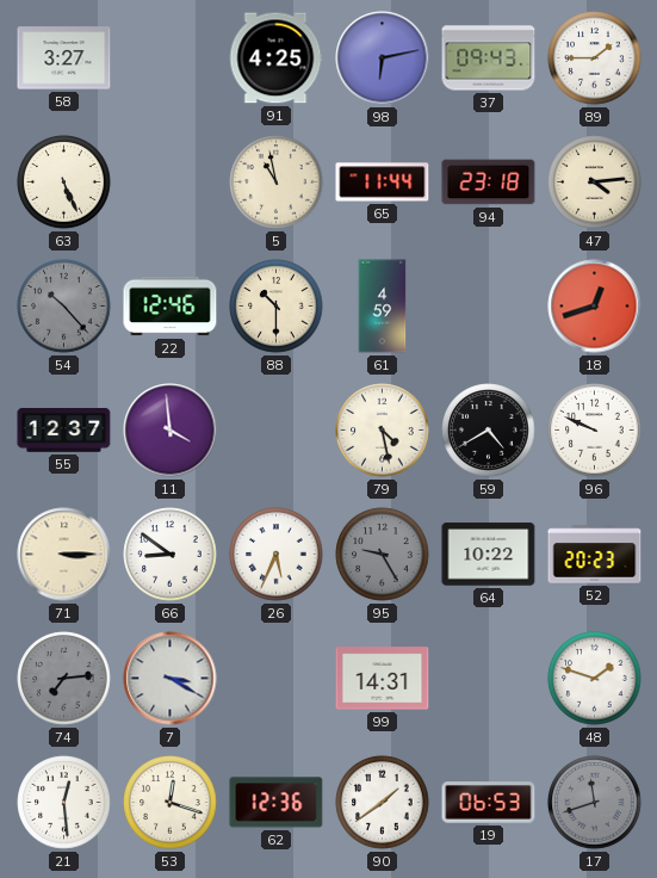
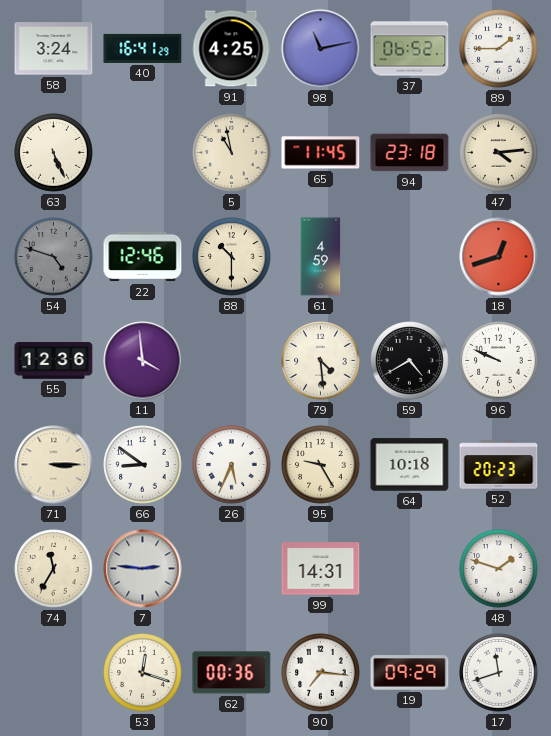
58: 3:27 -> 3:24 (54, 49)
40: none -> 16:41 (143, 48)
98: 6:13 -> 11:13 (321, 49)
37: 09:43 -> 06:52 (410, 49)
65: 11:44 -> 11:45 (321, 153)
54: 10:23 -> 4:48 (54, 257)
55: 12:37 -> 12:36 (54, 361)
79: 4:28 -> 4:29 (321, 361)
95 dial: grey -> cream (321, 465)
64: 10:22 -> 10:18 (410, 465)
74: 7:14 -> 11:35 (54, 569)
74 dial: grey -> cream (54, 569)
7: 3:20 -> 2:46 (143, 569)
21: 12:29 -> none (64, 803)
62: 12:36 -> 00:36 (232, 673)
90: 1:39 -> 7:16 (321, 673)
19: 06:53 -> 09:29 (410, 673)
17 dial: grey -> white (499, 673)
